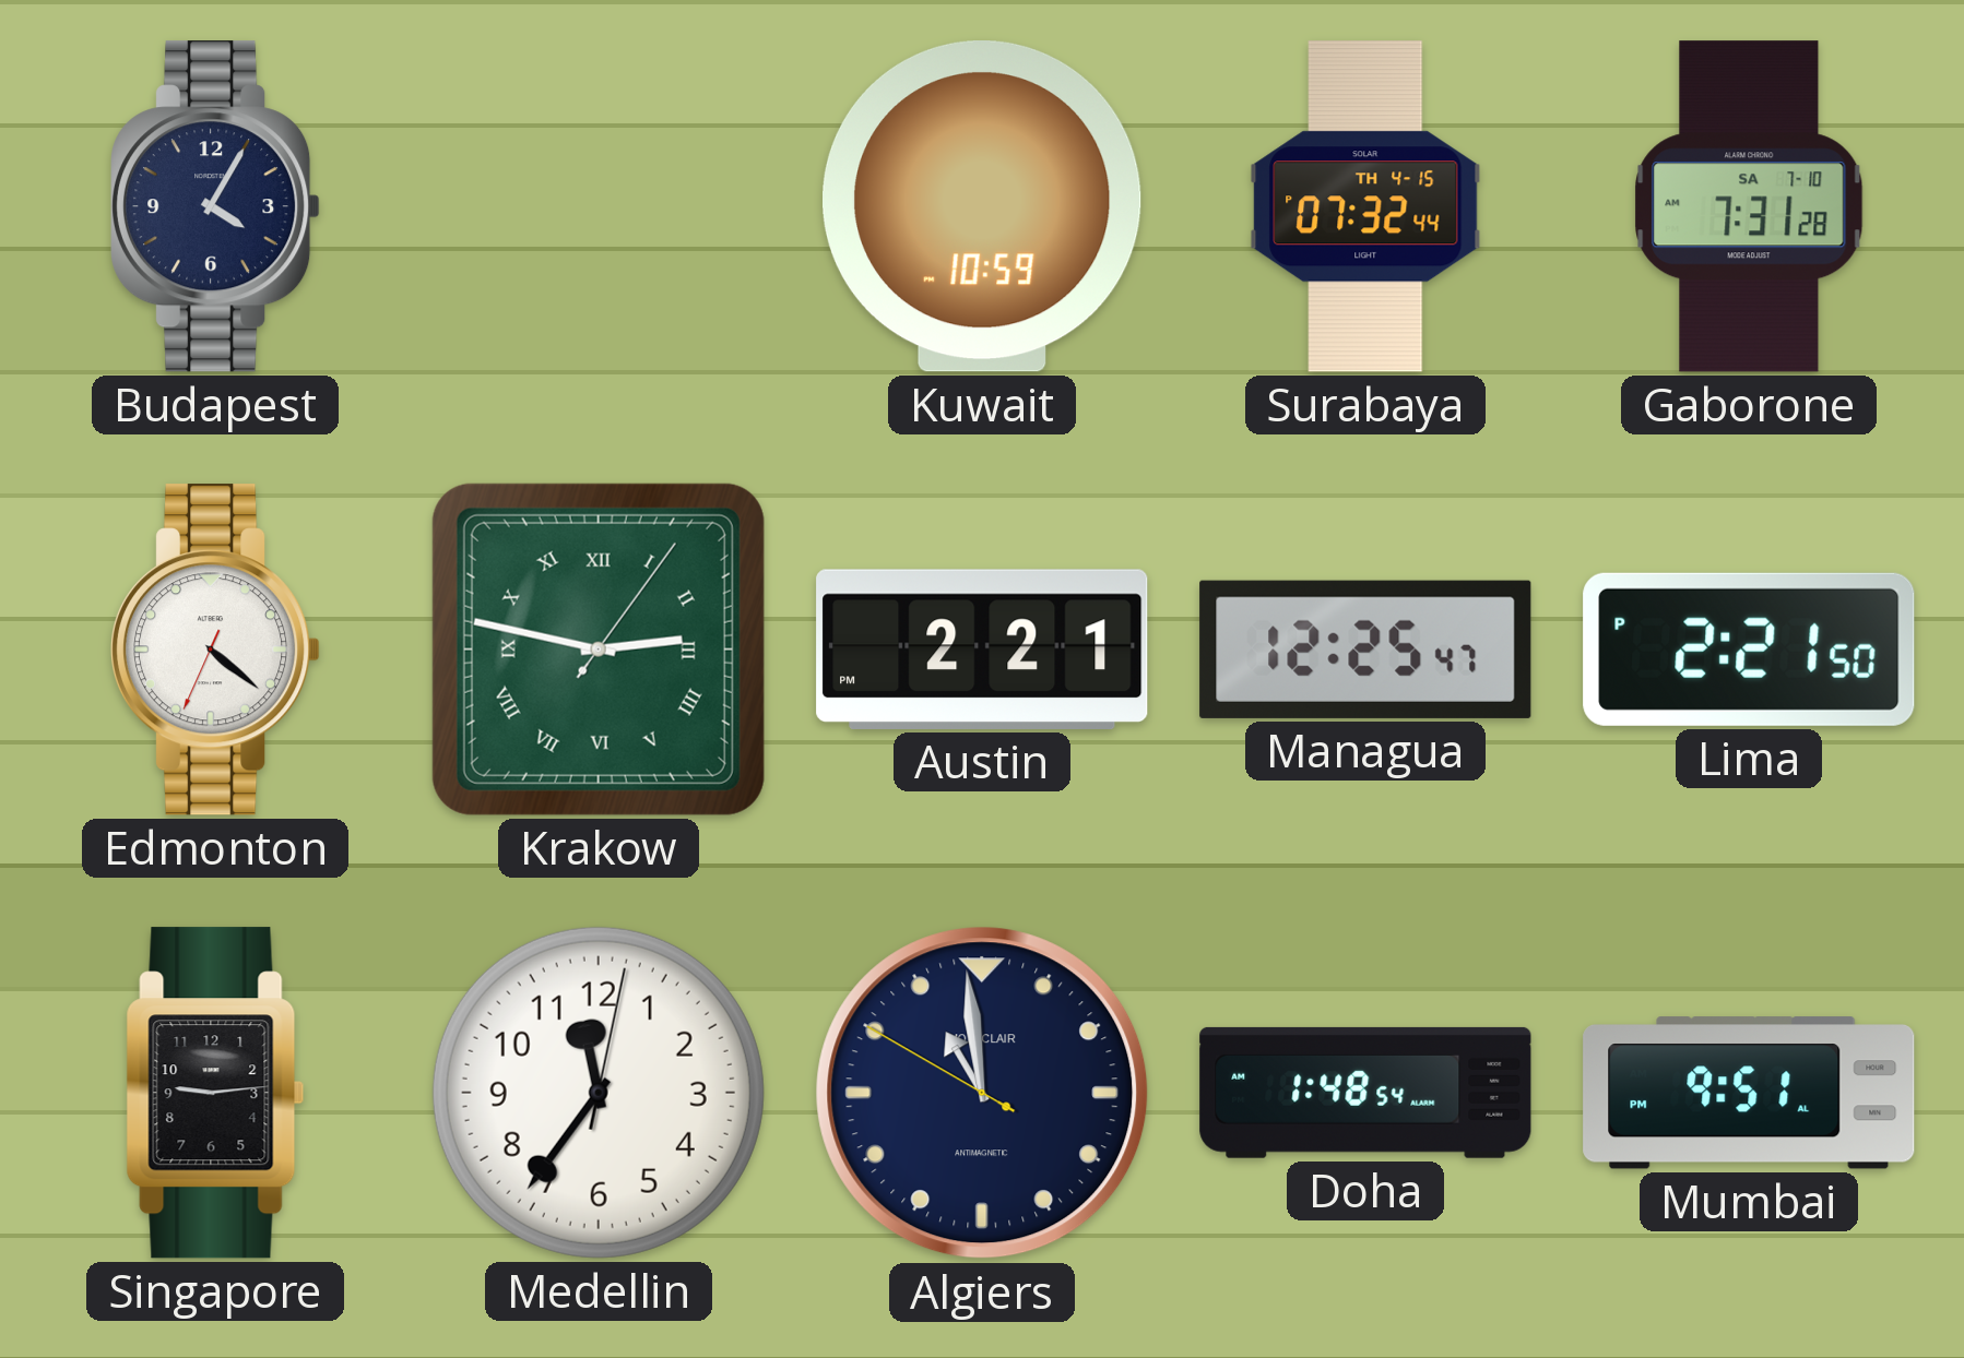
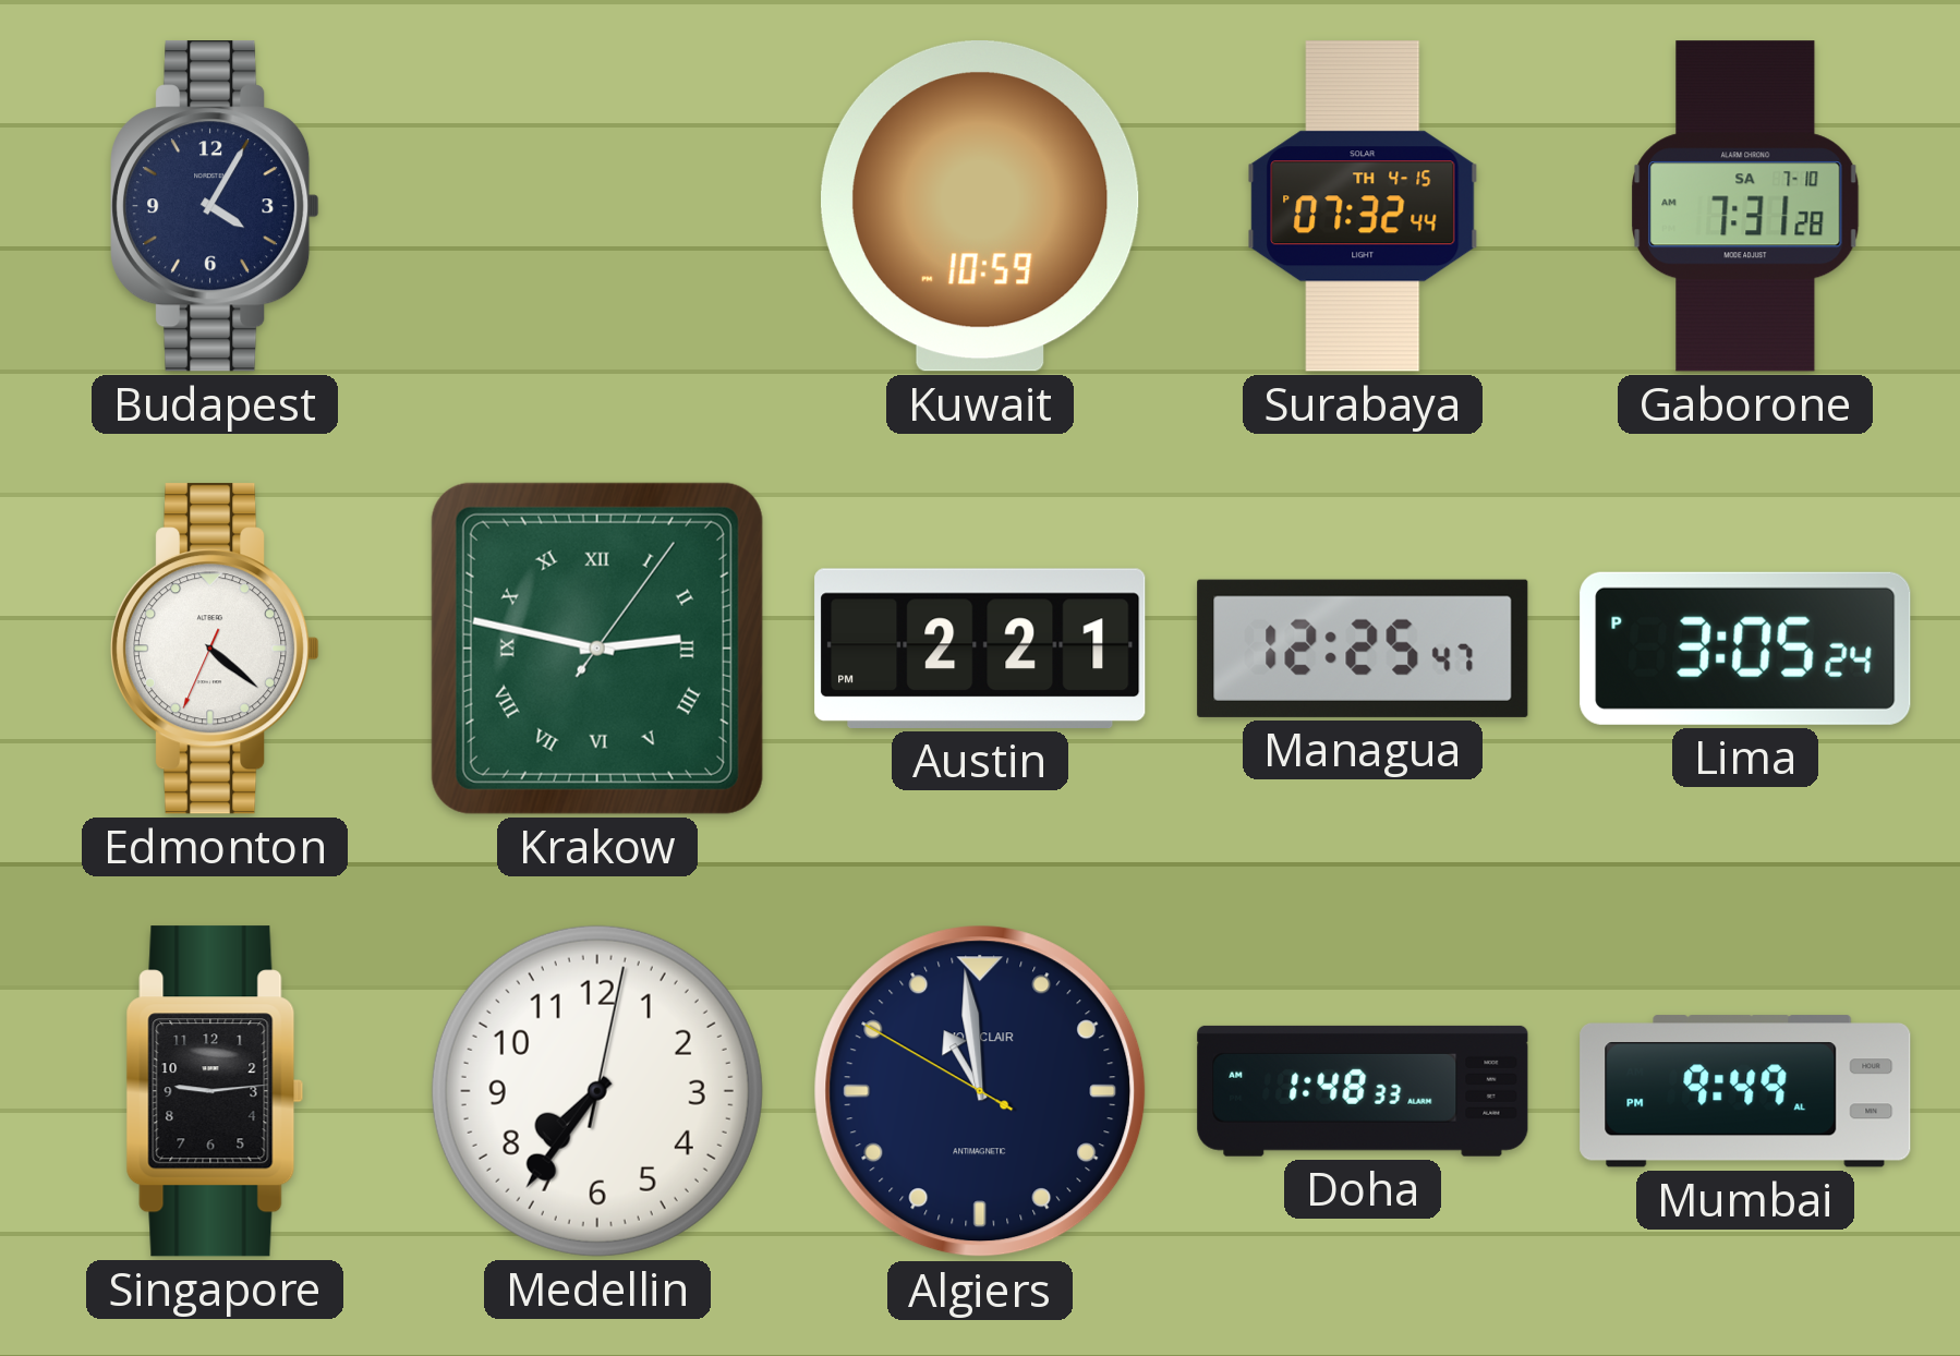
Lima: 2:21 -> 3:05 (1745, 649)
Medellin: 11:36 -> 7:36 (597, 1091)
Doha: 1:48:54 -> 1:48:33 (1363, 1091)
Mumbai: 9:51 -> 9:49 (1745, 1091)
